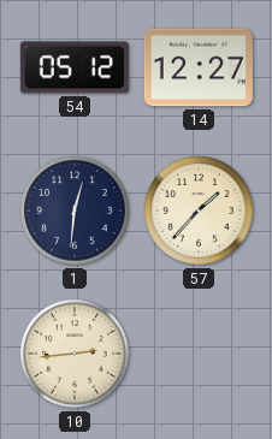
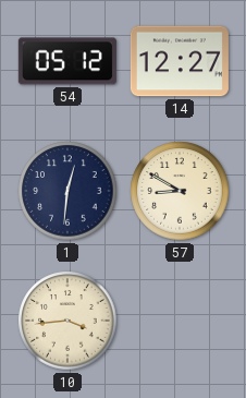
57: 1:37 -> 8:50 (180, 191)
10: 2:44 -> 3:44 (67, 321)
